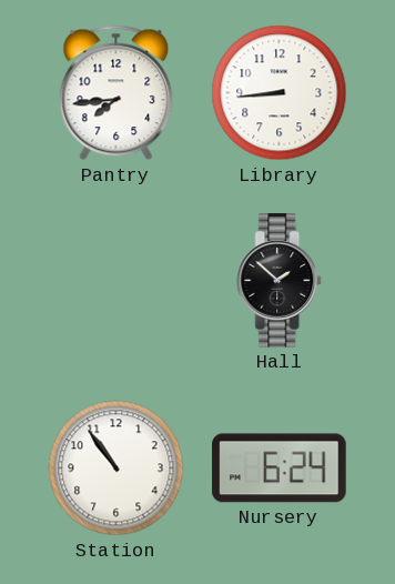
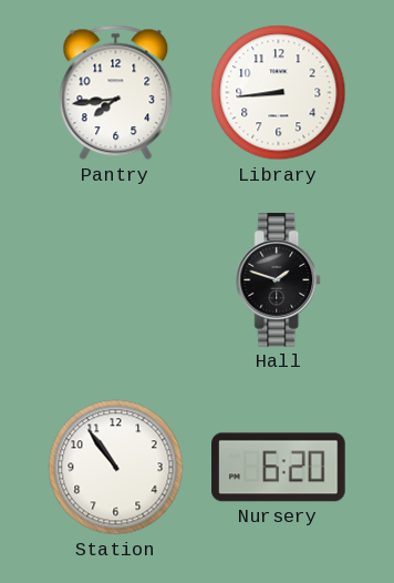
Hall: 1:52 -> 1:48 (279, 280)
Nursery: 6:24 -> 6:20 (279, 468)
